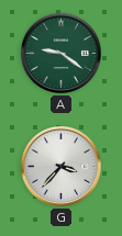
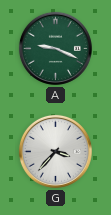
A: 9:21 -> 9:19 (55, 48)
